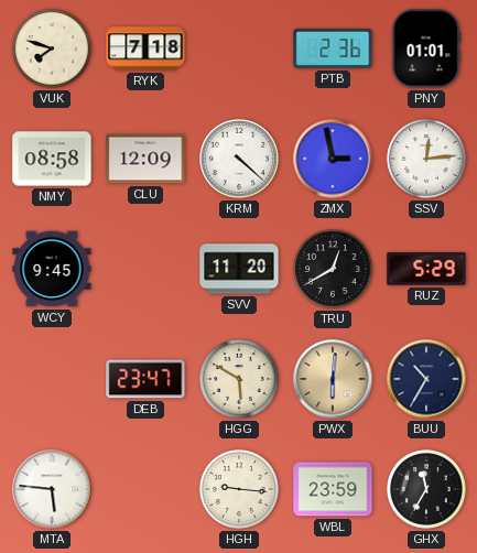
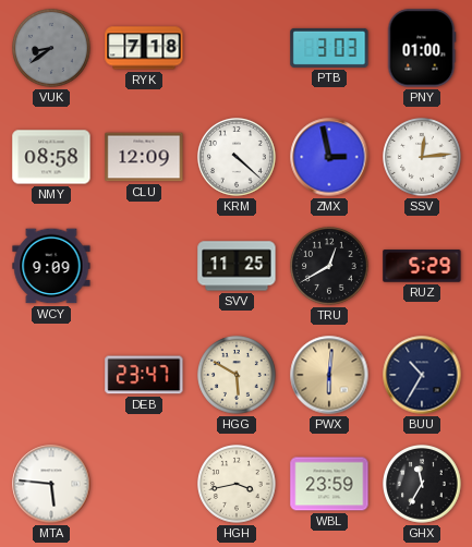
VUK: 7:48 -> 8:39 (52, 49)
VUK dial: cream -> grey (52, 49)
PTB: 2:36 -> 3:03 (329, 48)
PNY: 01:01 -> 01:00 (422, 48)
WCY: 9:45 -> 9:09 (51, 266)
SVV: 11:20 -> 11:25 (237, 266)
HGH: 9:16 -> 3:43 (238, 485)
